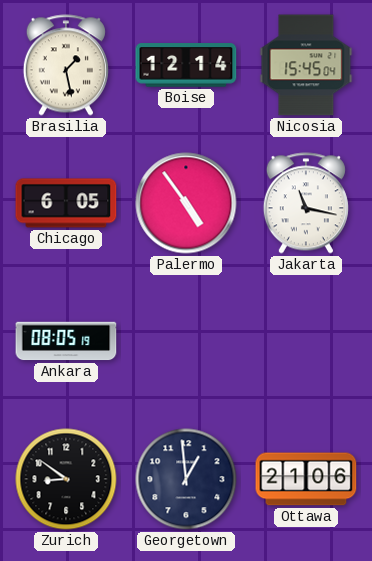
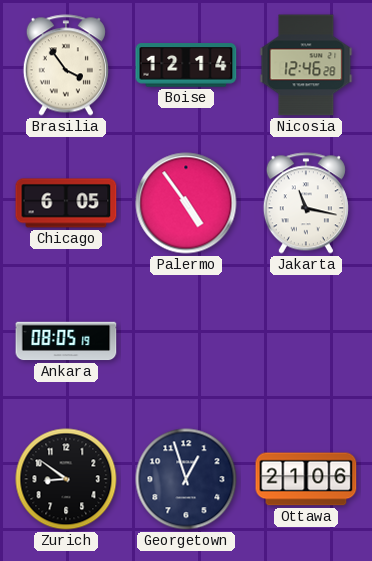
Brasilia: 1:28 -> 3:54 (66, 65)
Nicosia: 15:45 -> 12:46 (306, 65)
Georgetown: 12:59 -> 12:57 (186, 479)
